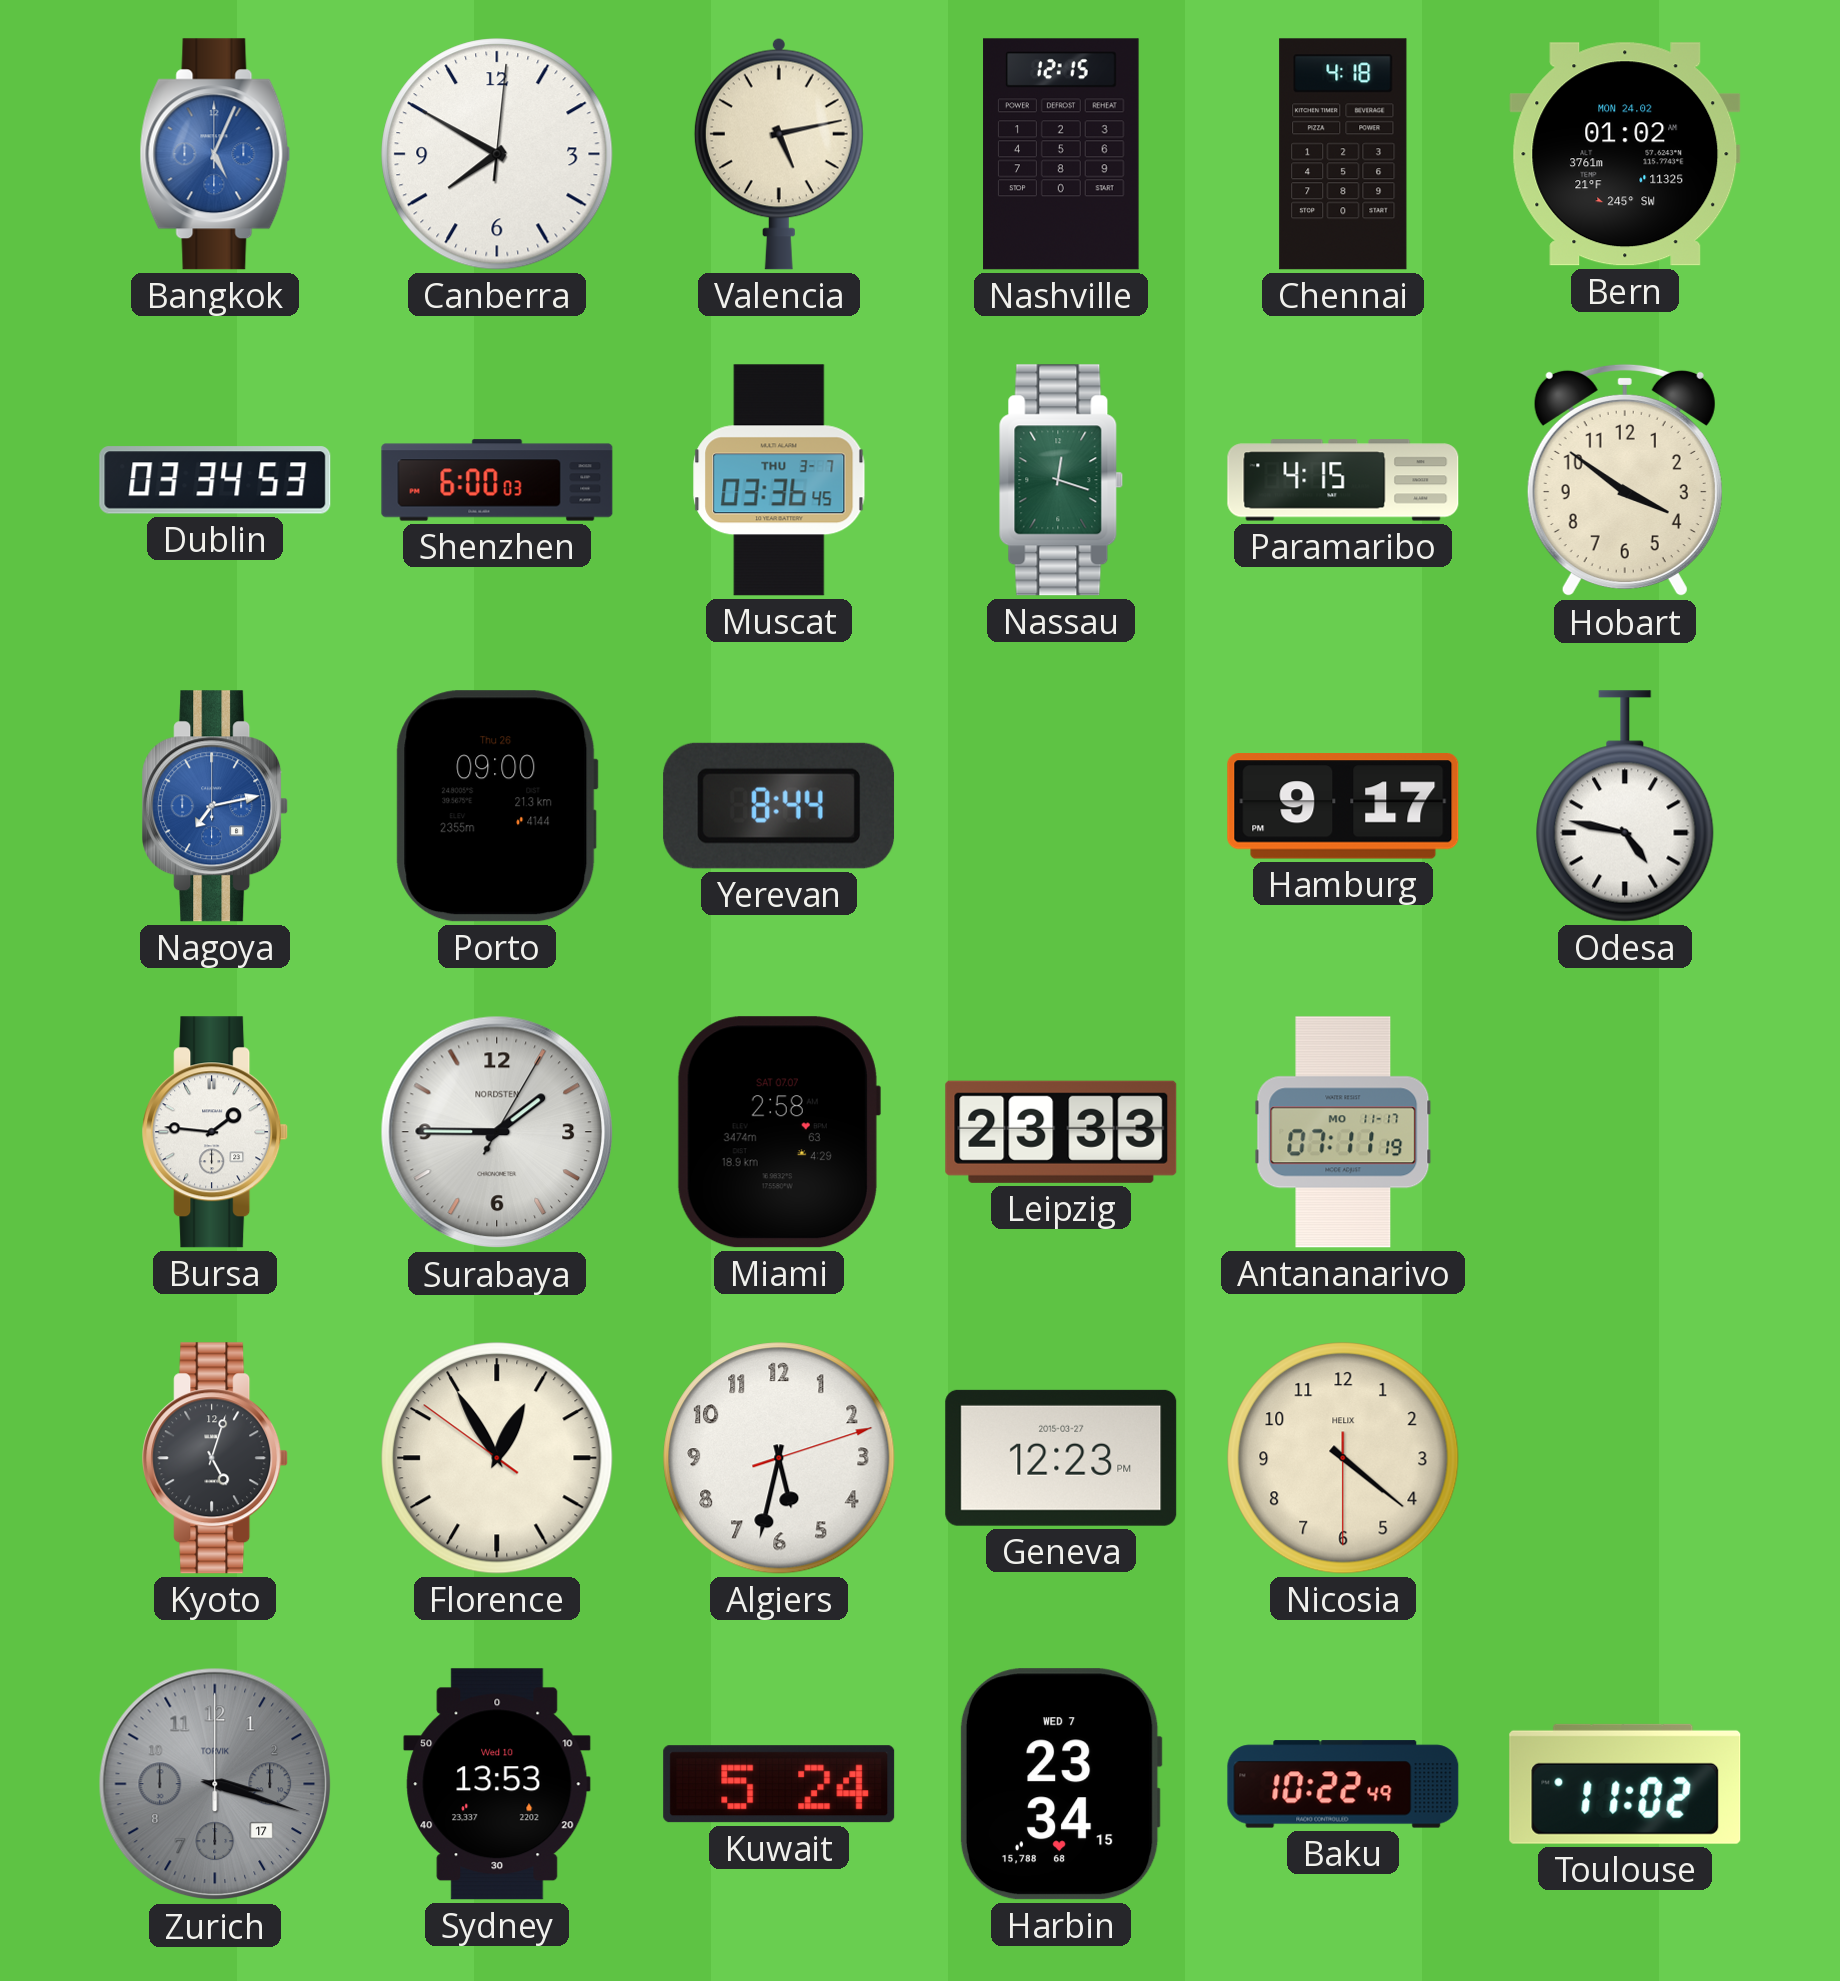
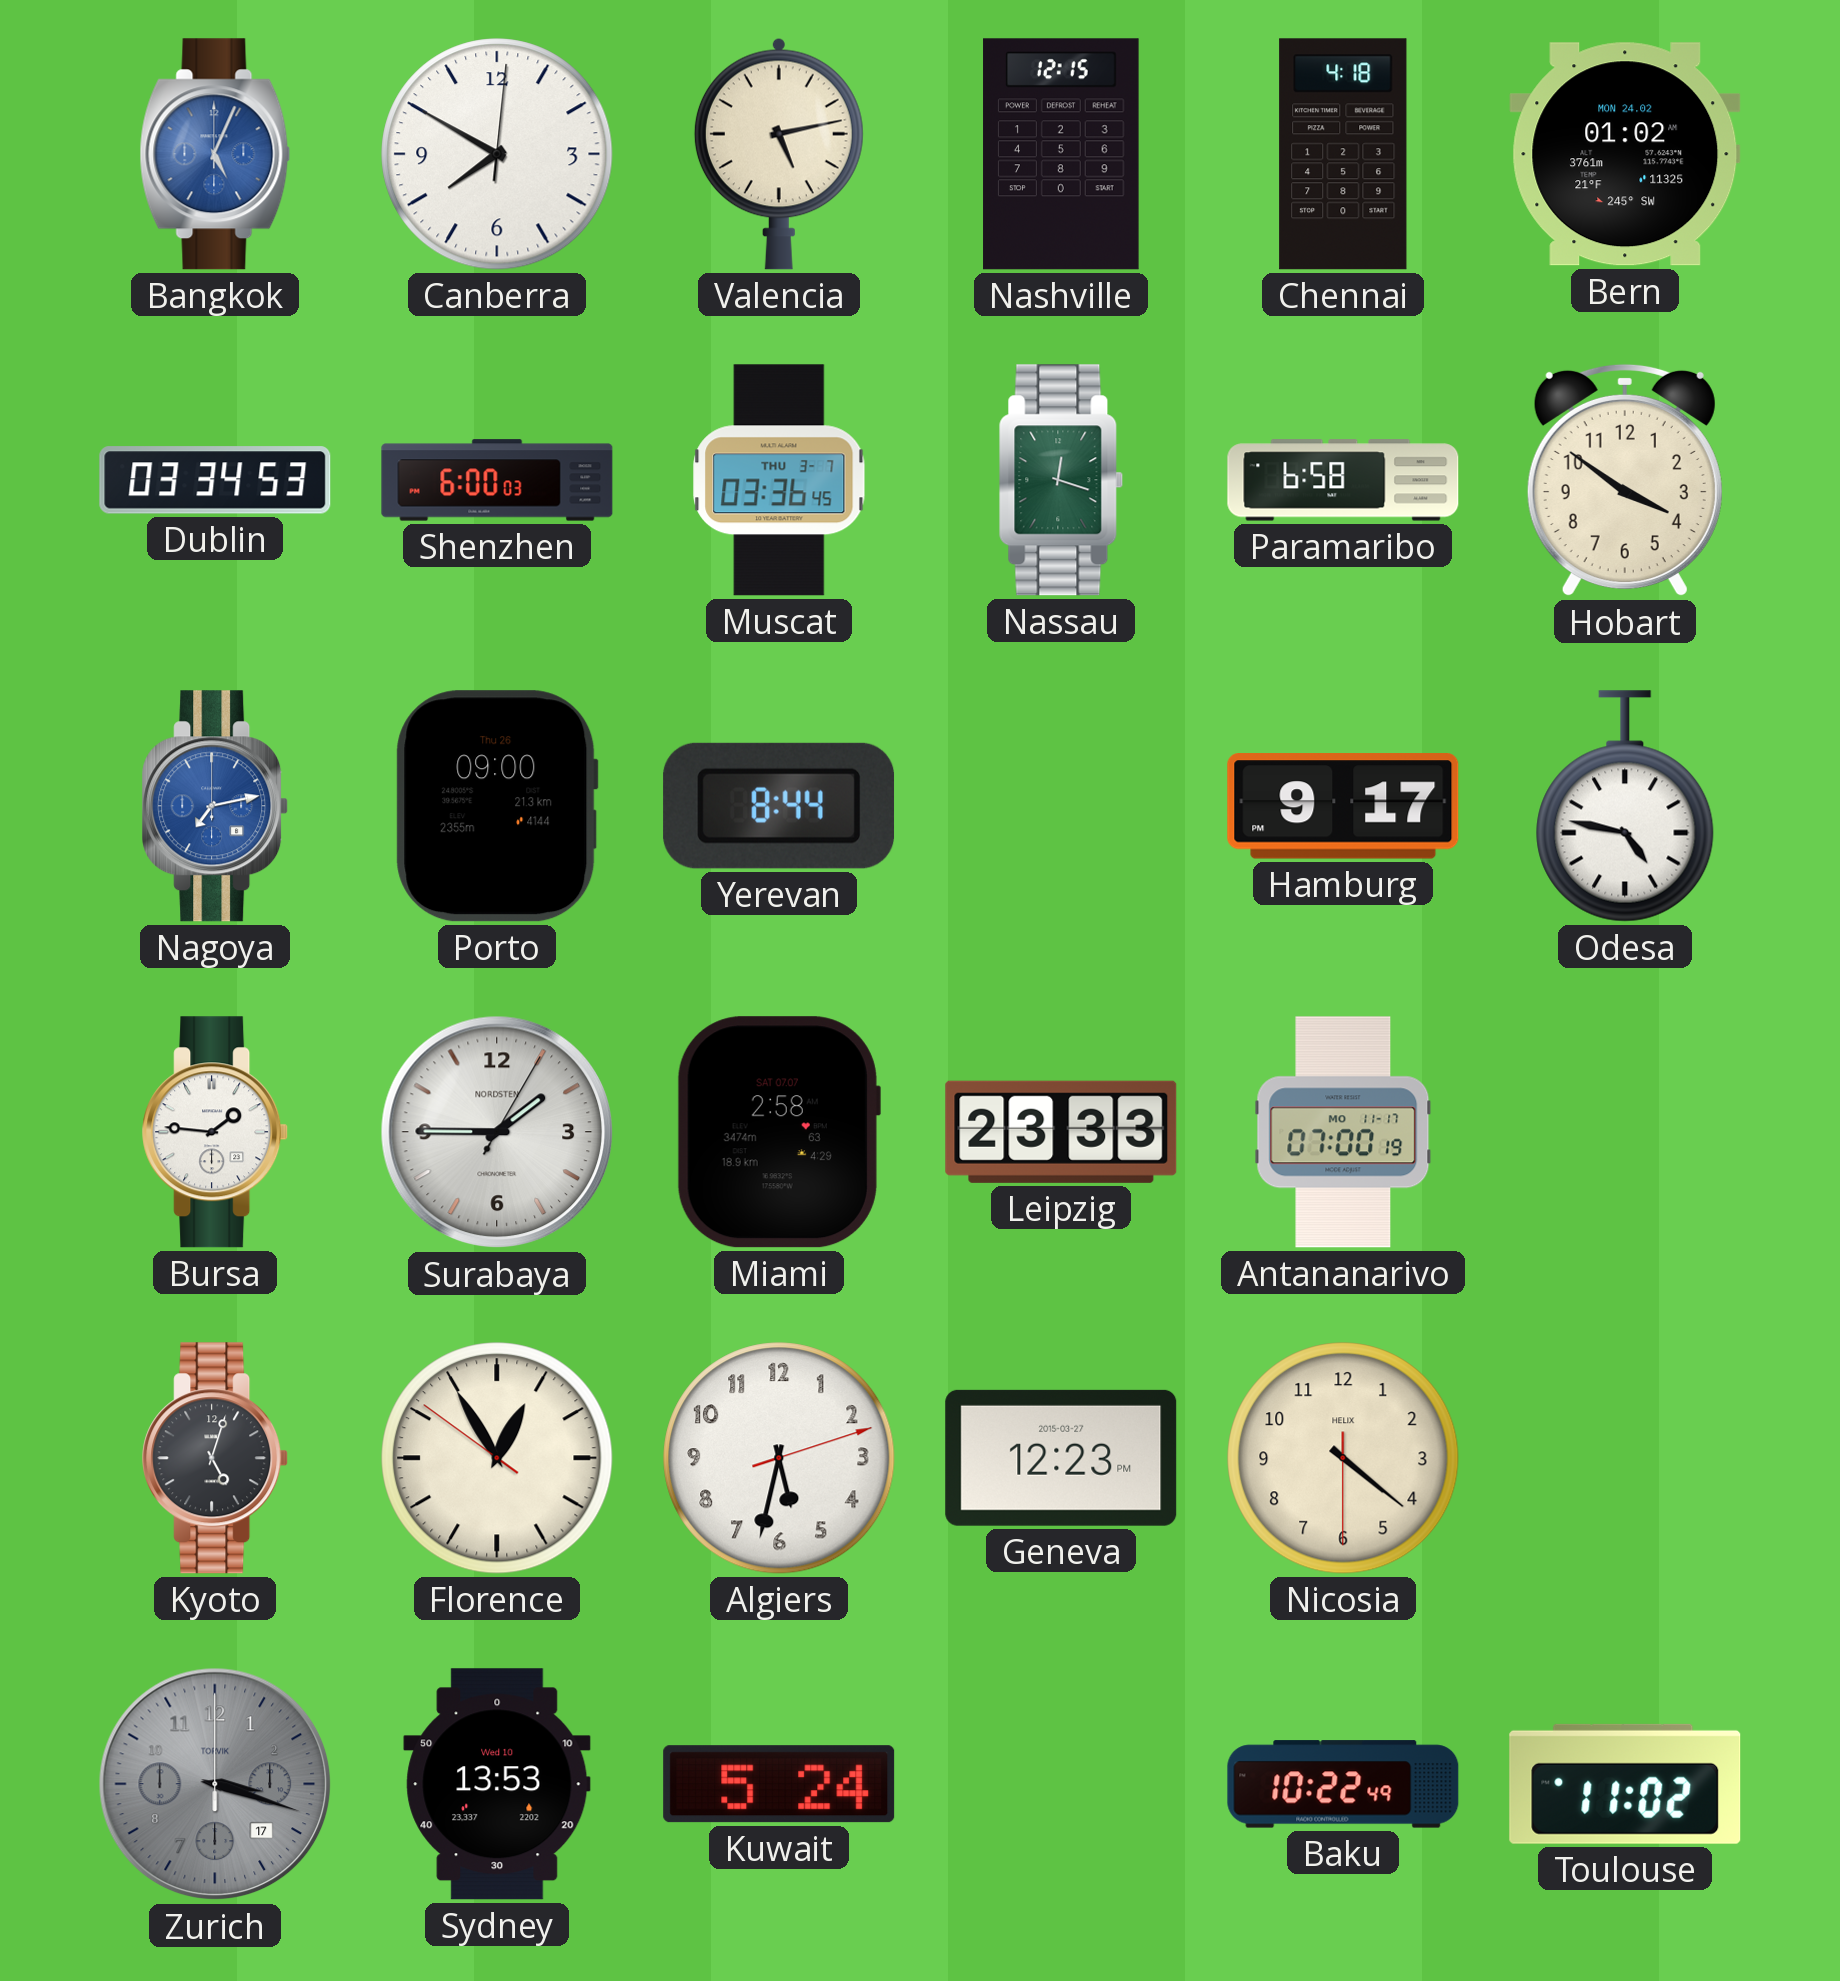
Paramaribo: 4:15 -> 6:58 (1343, 480)
Antananarivo: 07:11 -> 07:00 (1343, 1132)
Harbin: 23:34 -> none (1061, 1784)
